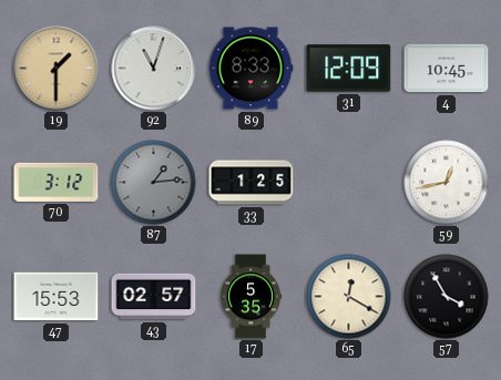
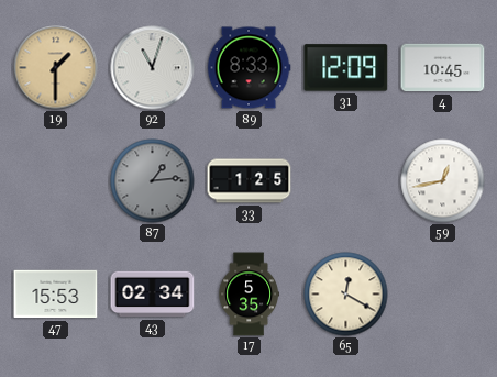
70: 3:12 -> none (57, 182)
43: 02:57 -> 02:34 (153, 295)
57: 3:55 -> none (447, 297)
